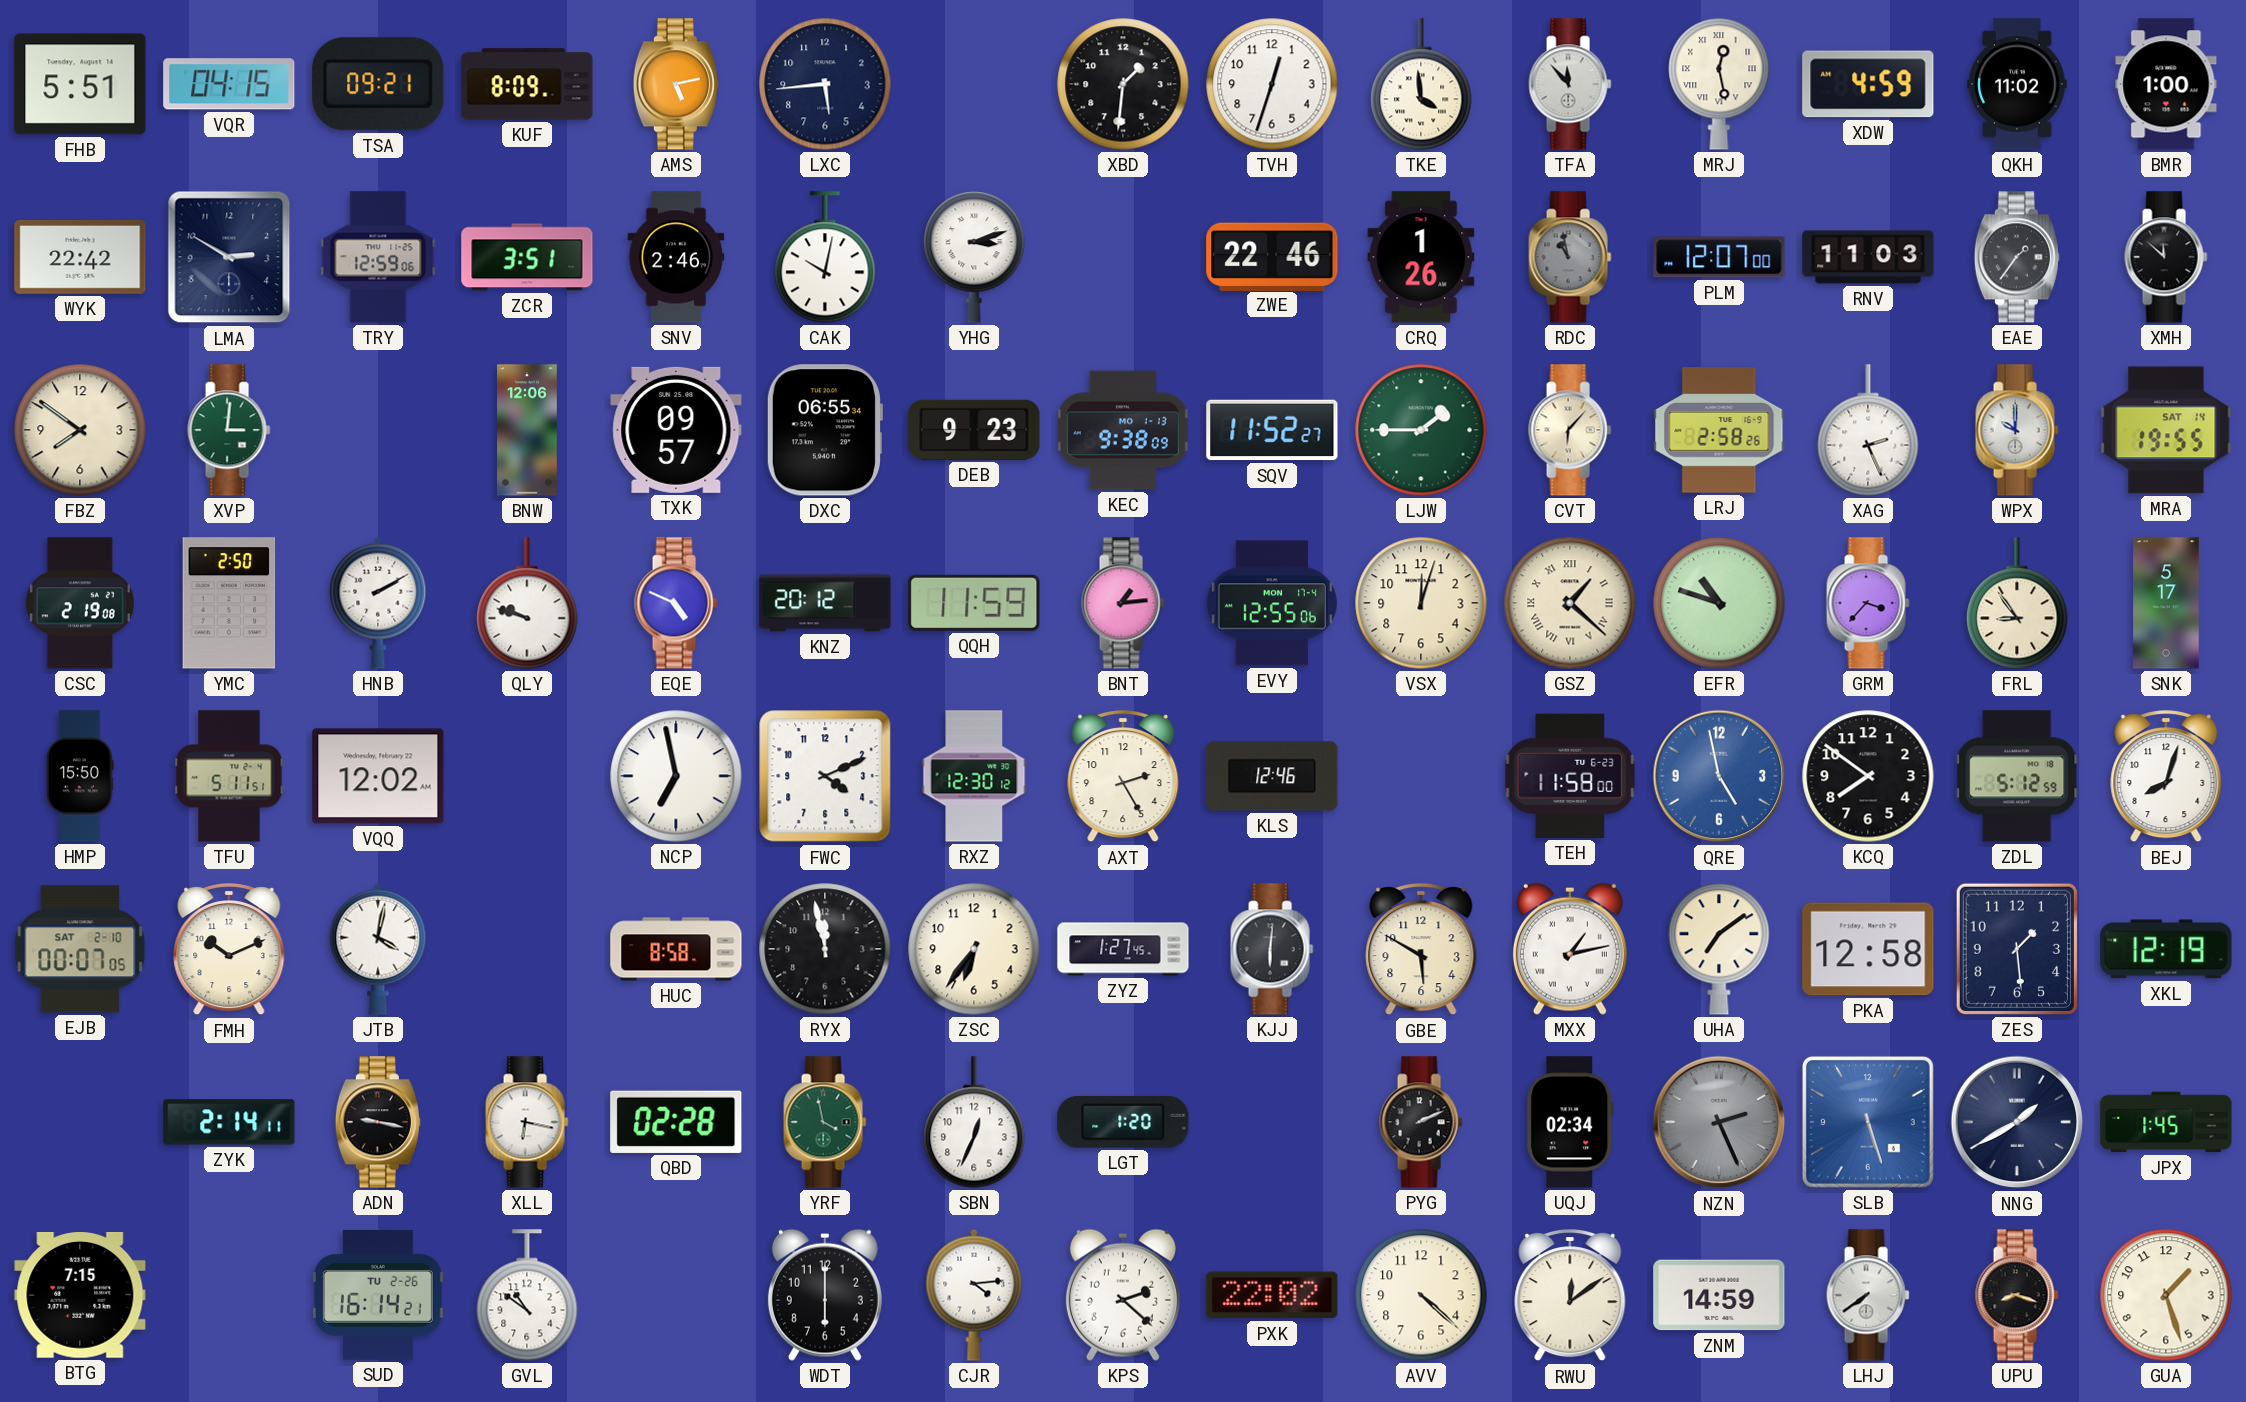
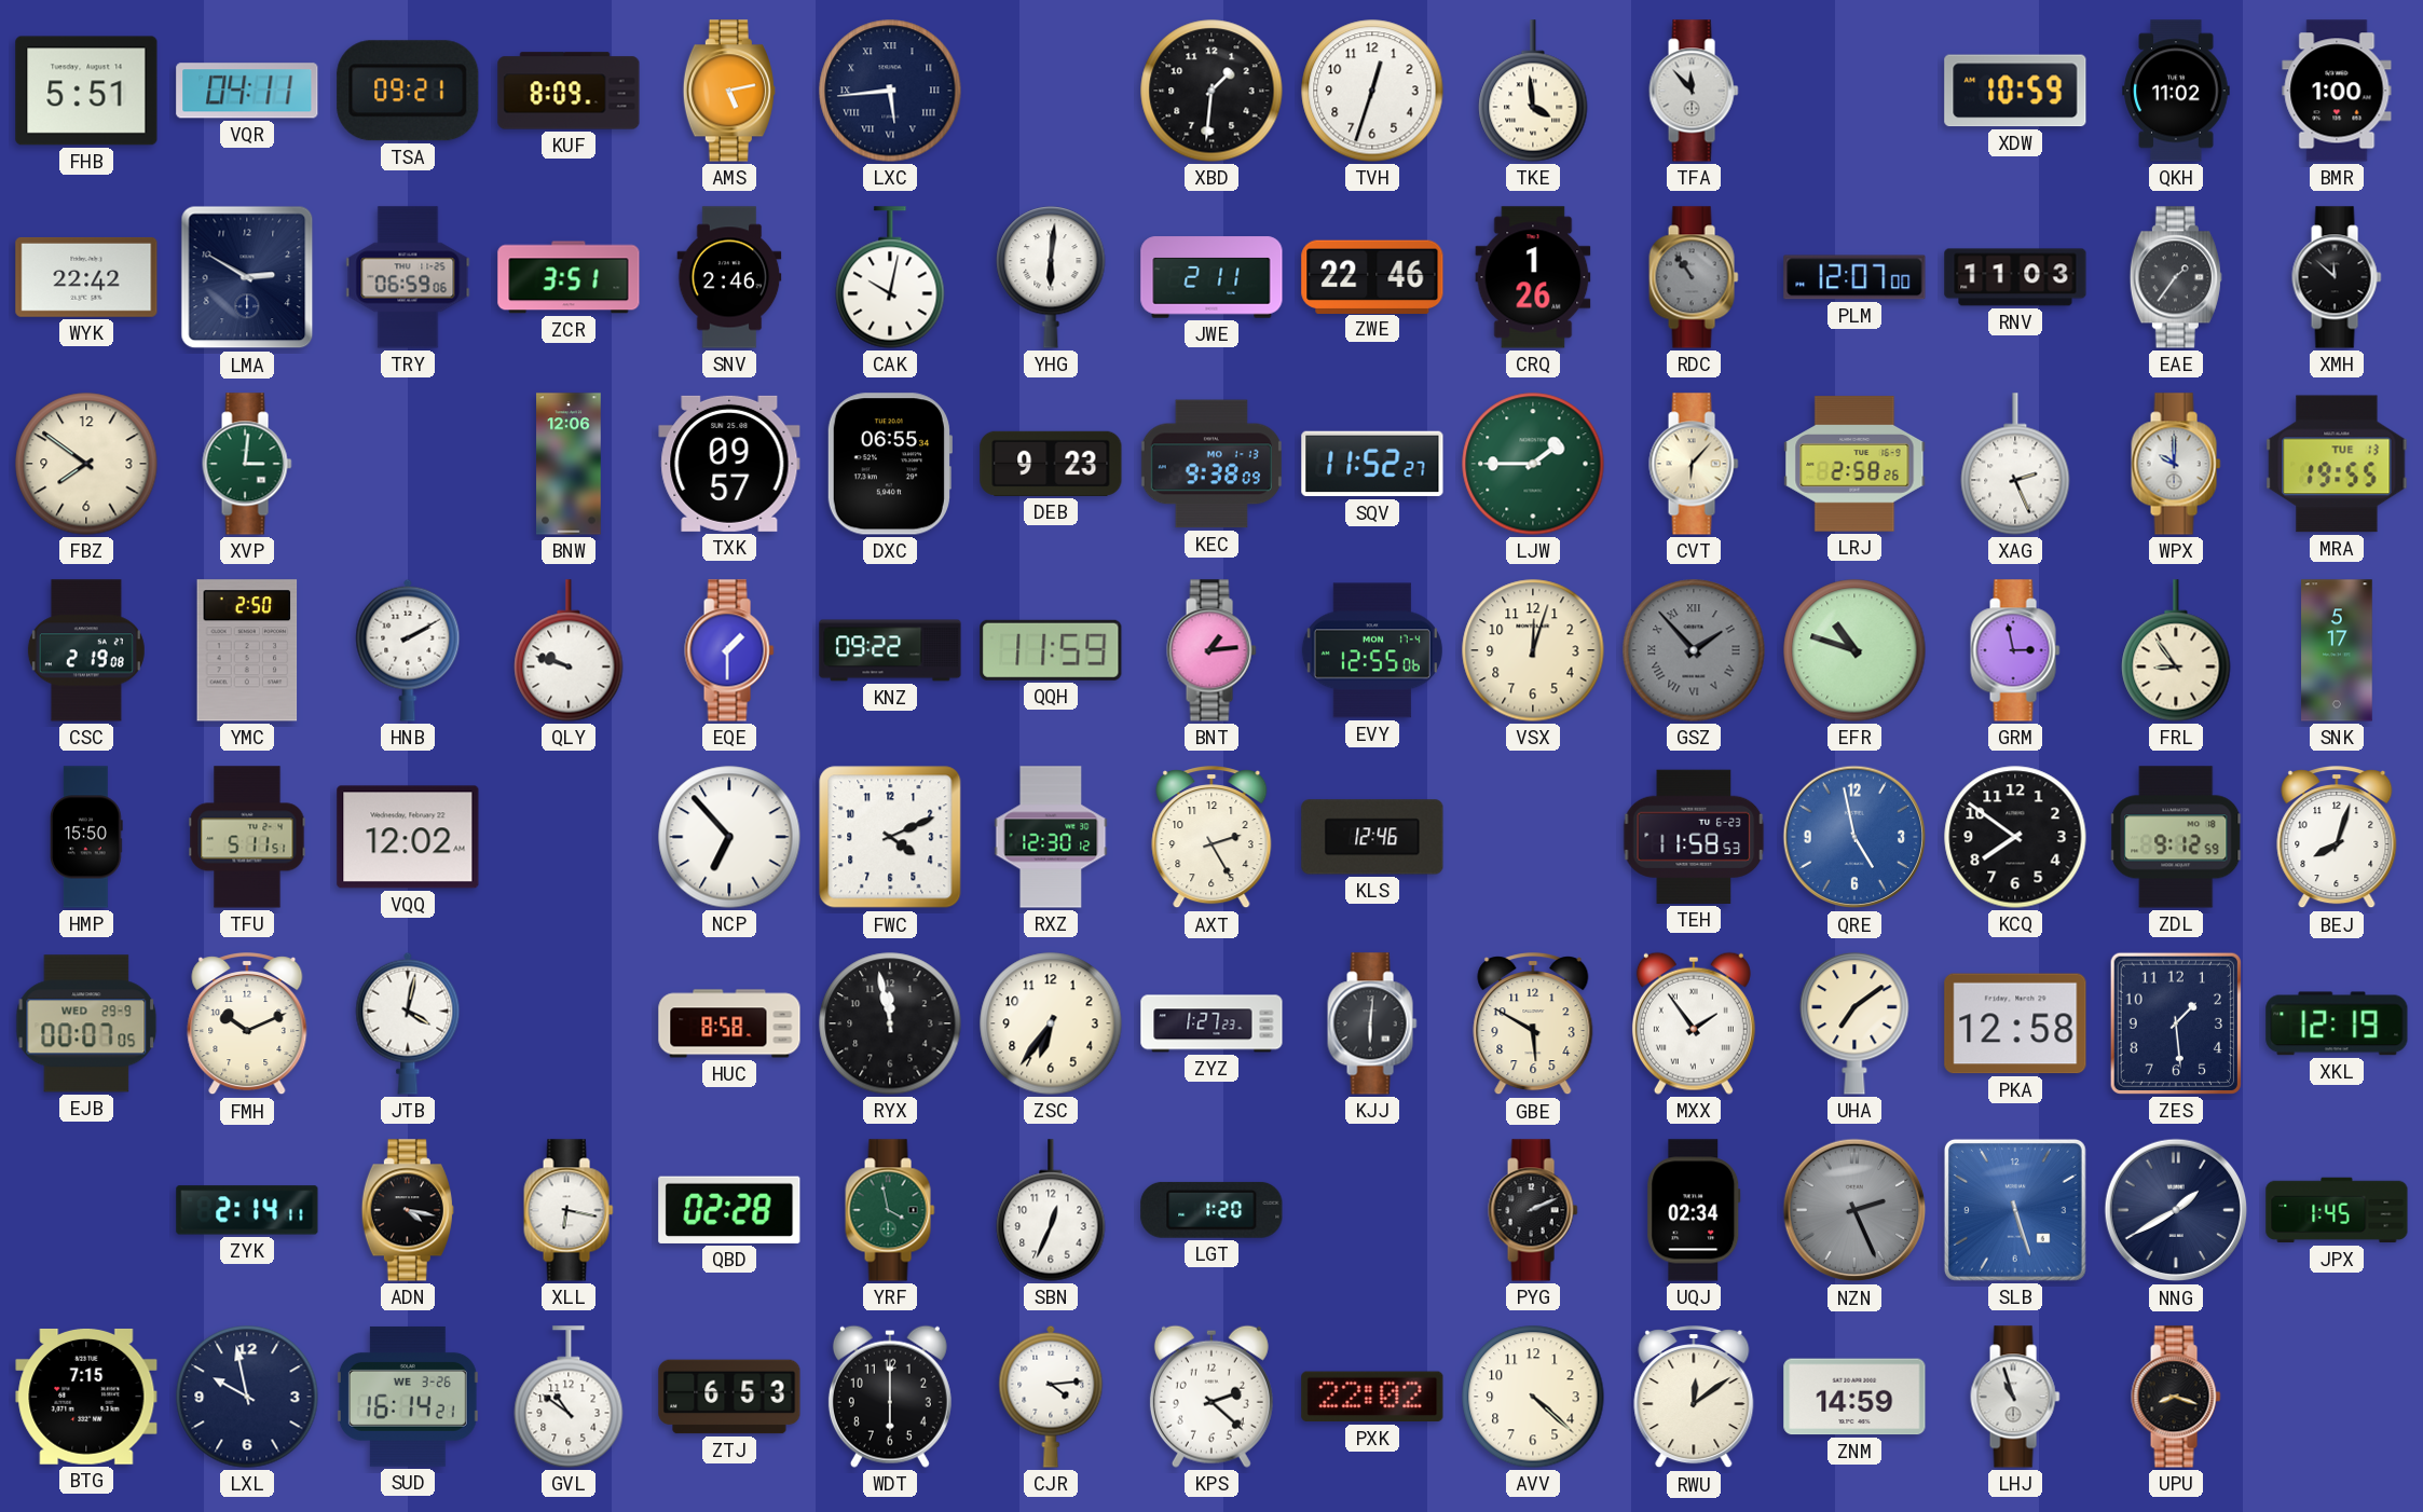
VQR: 04:15 -> 04:11 (247, 91)
LXC numerals: Arabic -> Roman (890, 91)
MRJ: 12:28 -> none (1719, 84)
XDW: 4:59 -> 10:59 (2015, 91)
TRY: 12:59 -> 06:59 (408, 277)
YHG: 3:12 -> 6:01 (1051, 277)
JWE: none -> 2:11 (1211, 277)
RDC: 10:58 -> 10:54 (1694, 277)
MRA date: SAT 14 -> TUE 13 (2337, 464)
EQE: 4:49 -> 1:30 (729, 650)
KNZ: 20:12 -> 09:22 (890, 650)
GSZ: 1:22 -> 1:53 (1694, 650)
GSZ dial: cream -> grey (1694, 650)
GRM: 3:37 -> 2:58 (2015, 650)
NCP: 6:58 -> 6:53 (729, 837)
TEH: 11:58:00 -> 11:58:53 (1694, 837)
ZDL: 5:12 -> 9:12 (2177, 837)
EJB date: SAT 2-10 -> WED 29-9 (86, 1023)
ZYZ: 1:27:45 -> 1:27:23 (1211, 1023)
MXX: 1:13 -> 1:54 (1694, 1023)
ADN: 9:17 -> 4:17 (408, 1210)
LXL: none -> 9:58 (247, 1397)
SUD date: TU 2-26 -> WE 3-26 (408, 1397)
ZTJ: none -> 6:53 (729, 1397)
LHJ: 7:39 -> 10:57 (2015, 1397)
GUA: 1:27 -> none (2166, 1295)
